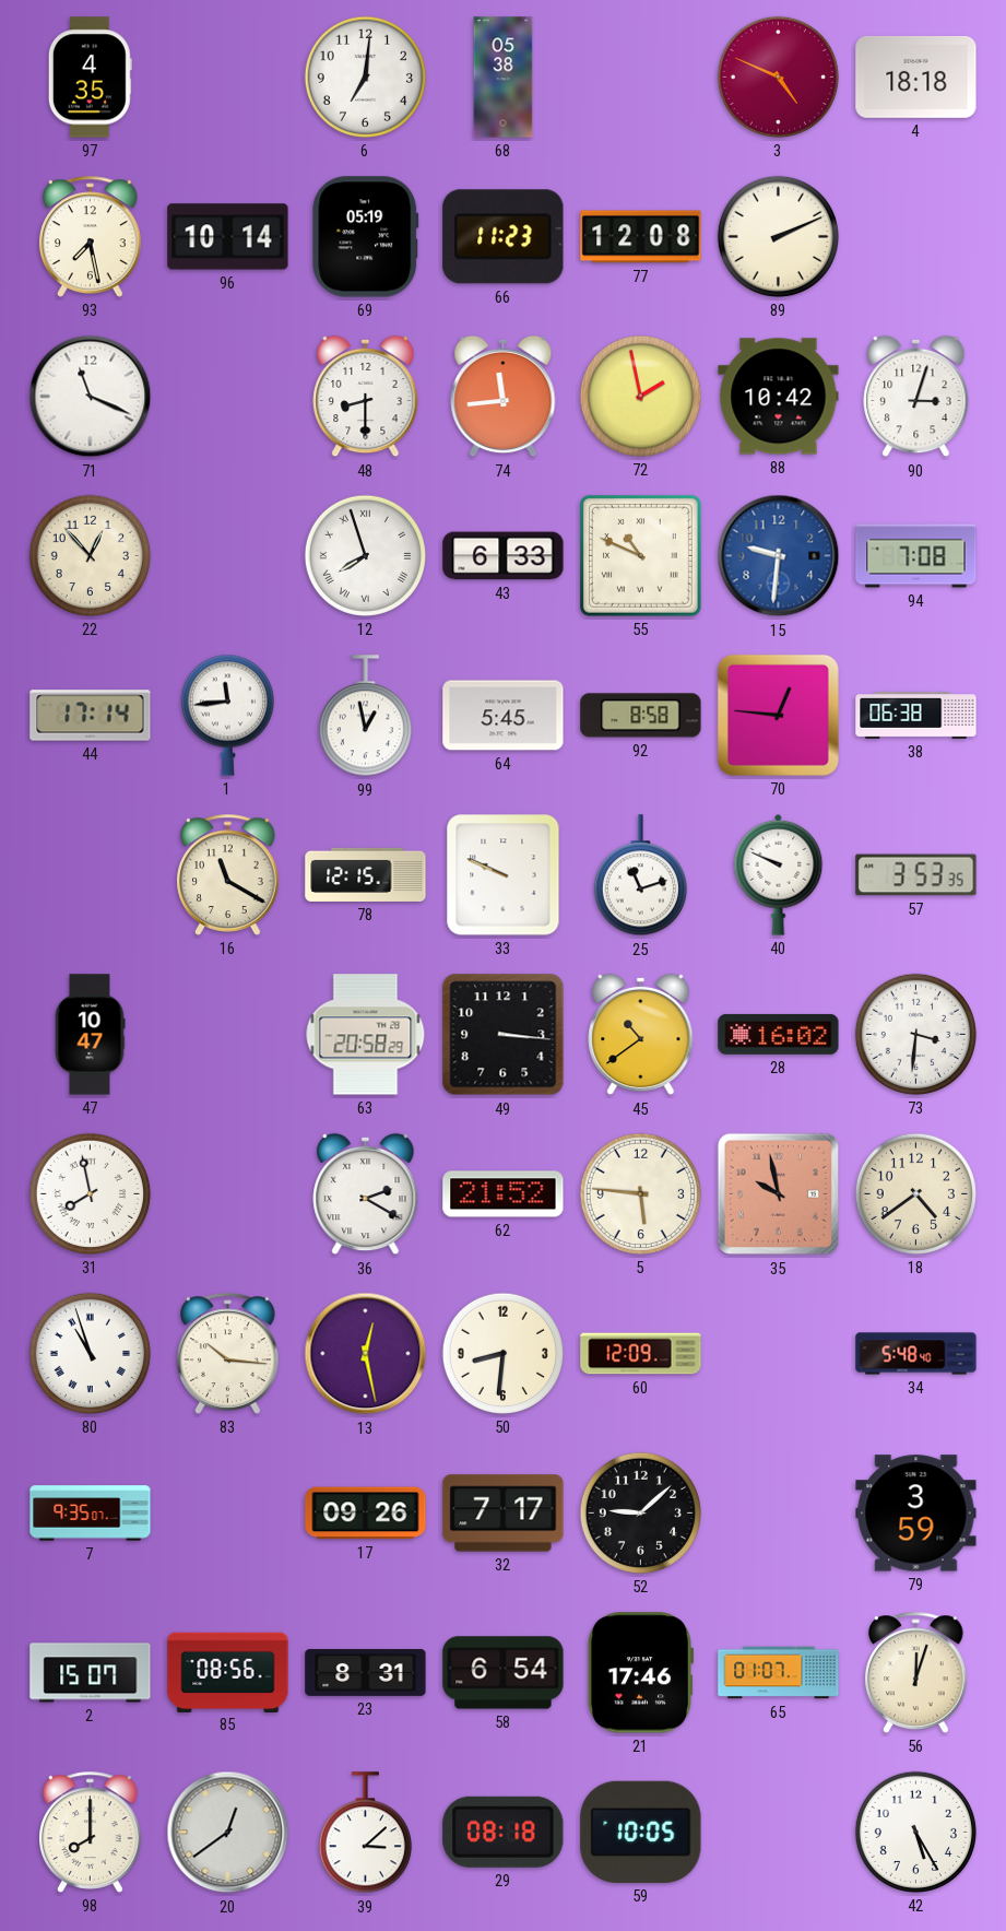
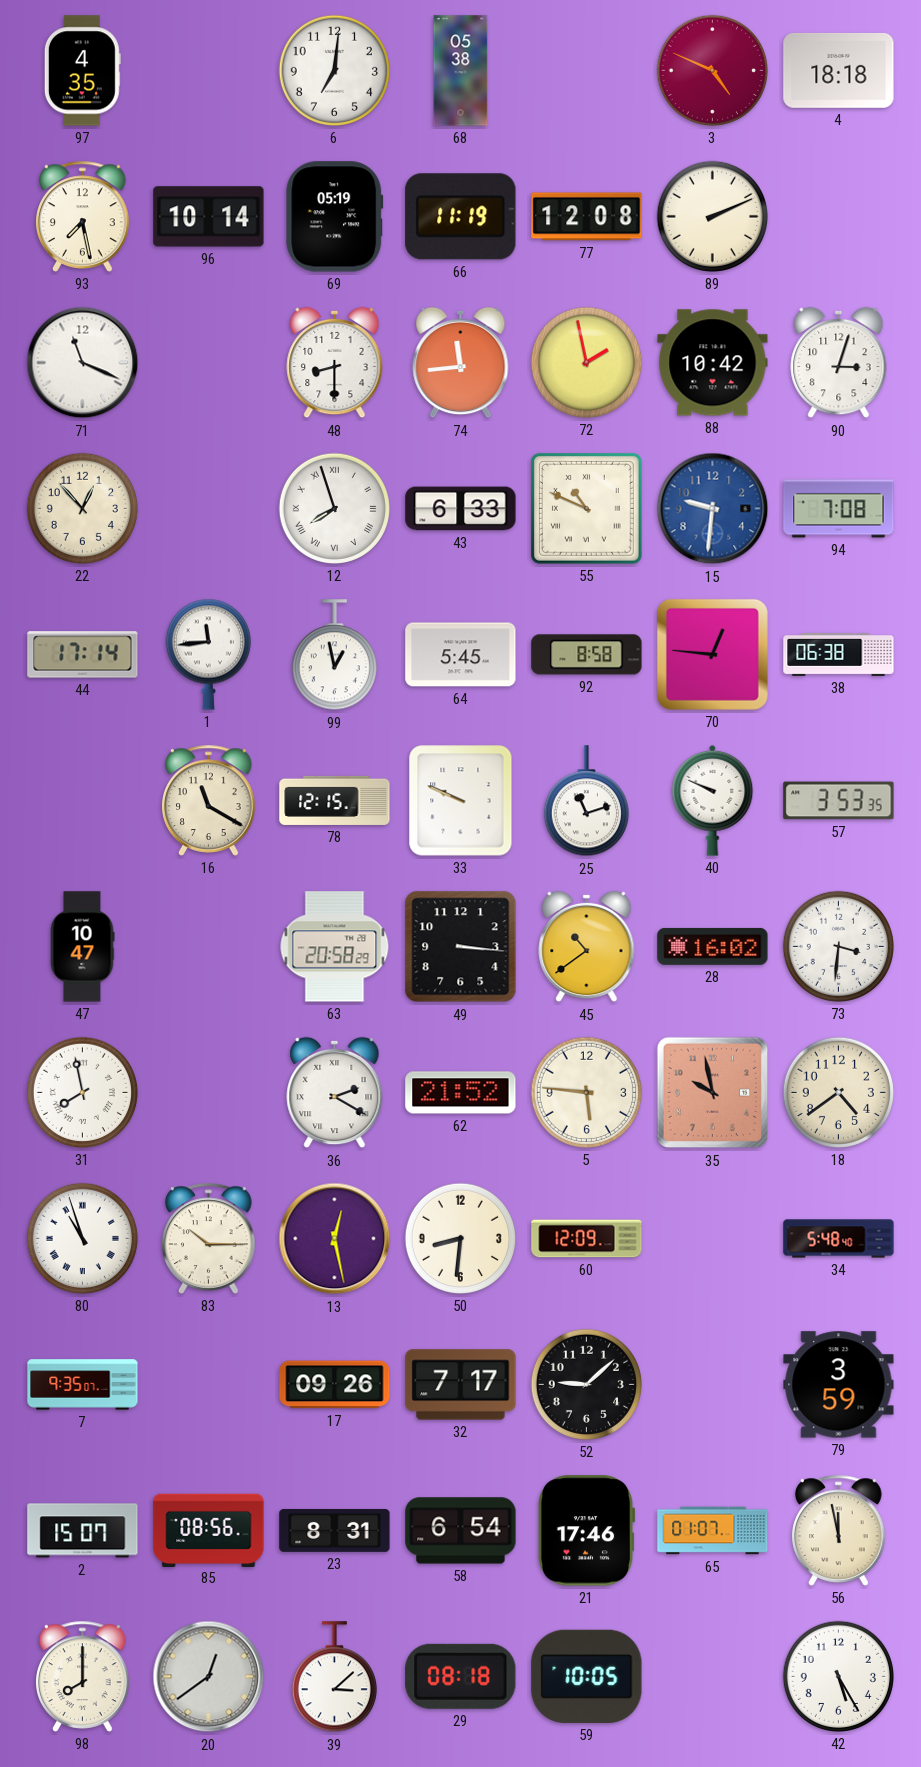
66: 11:23 -> 11:19 (461, 217)
83: 10:16 -> 10:15 (209, 1238)
56: 12:03 -> 11:58 (839, 1530)
